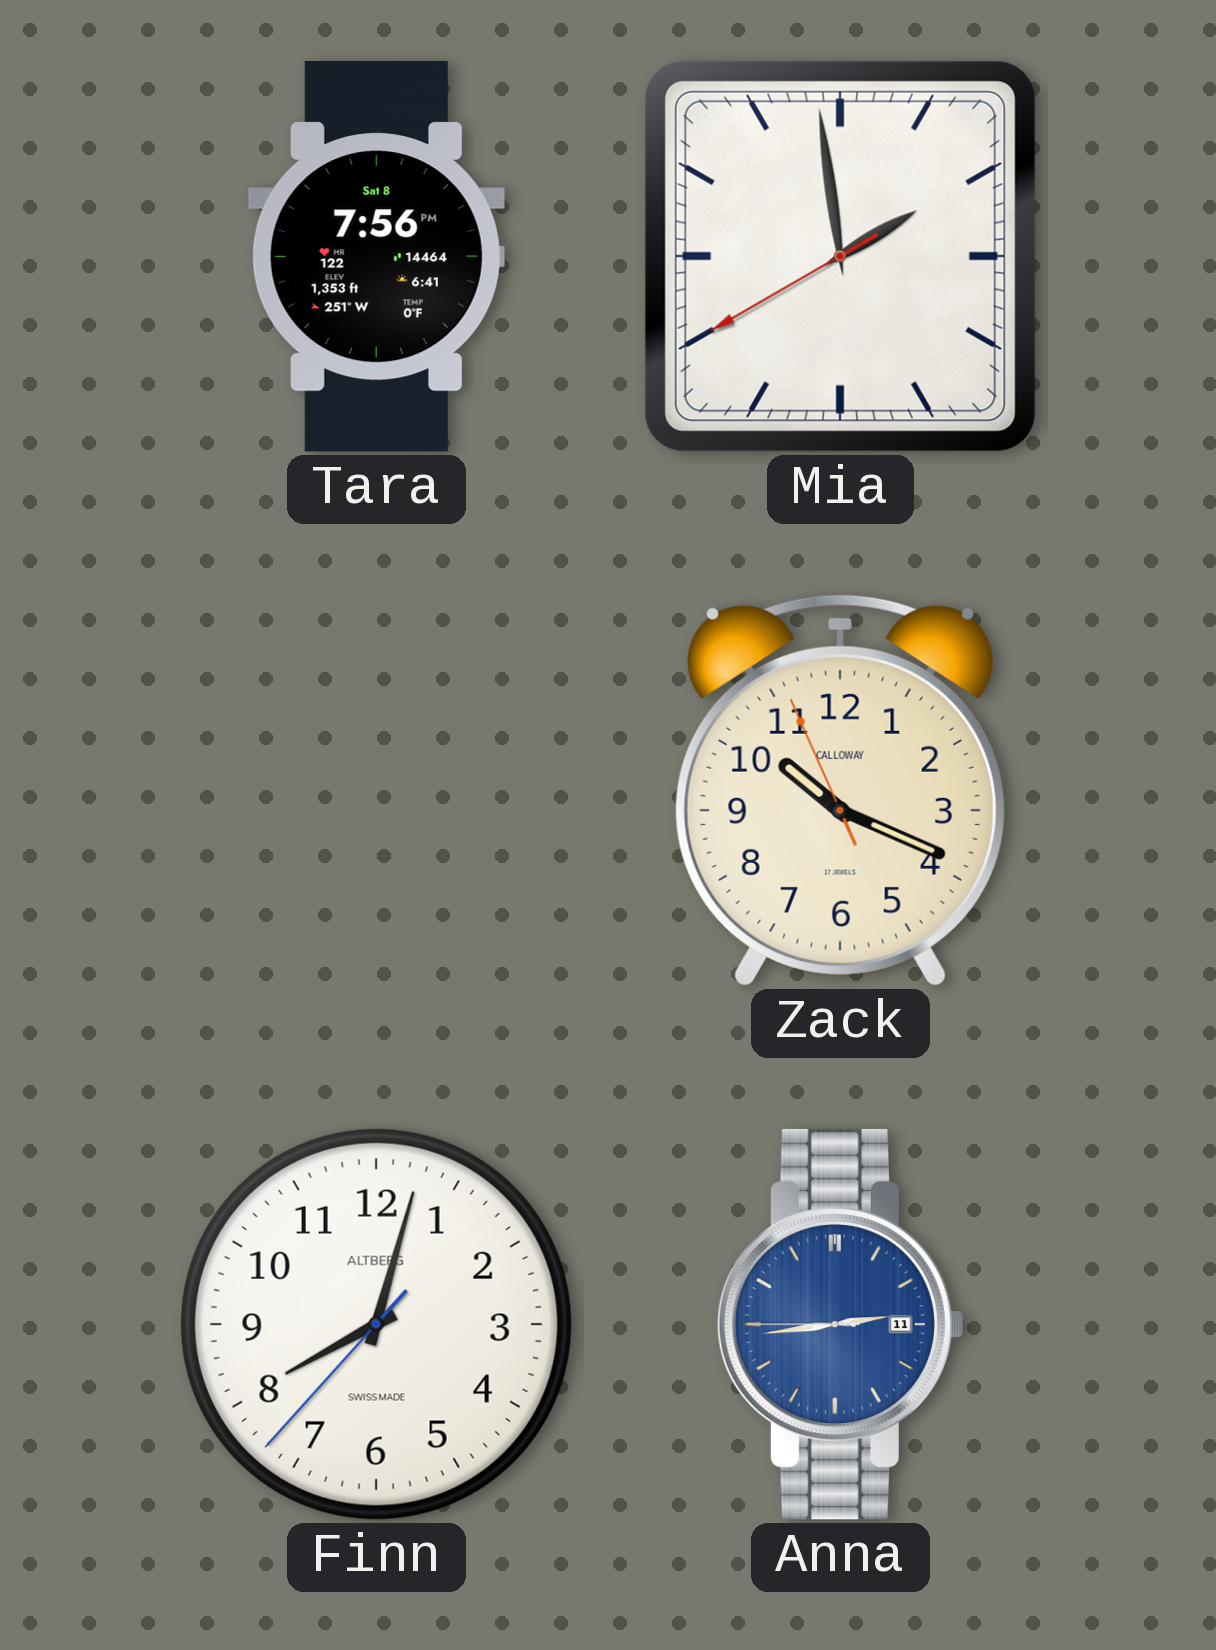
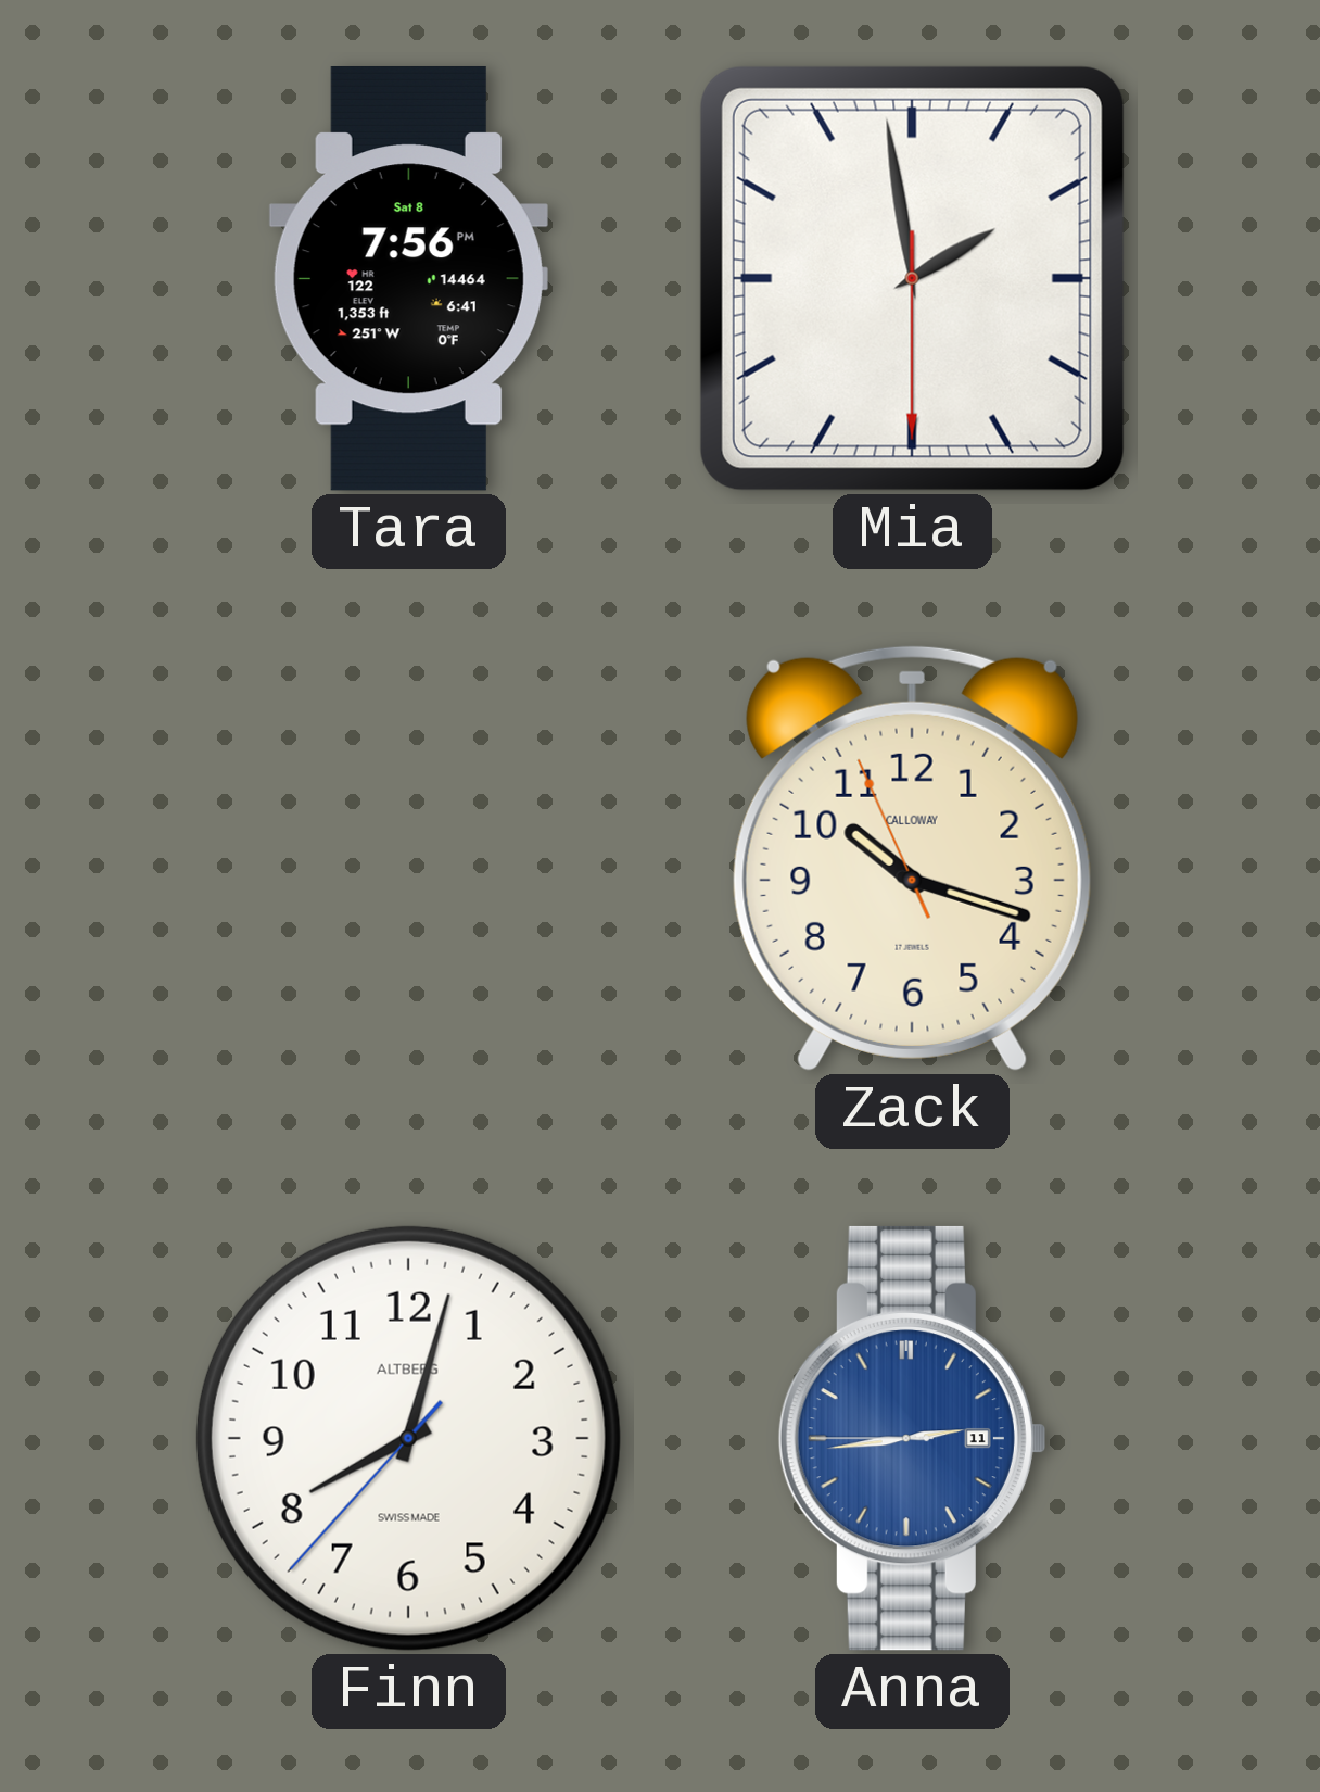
Mia: 1:58:40 -> 1:58:30 (912, 278)
Zack: 10:18 -> 10:17 (912, 858)
